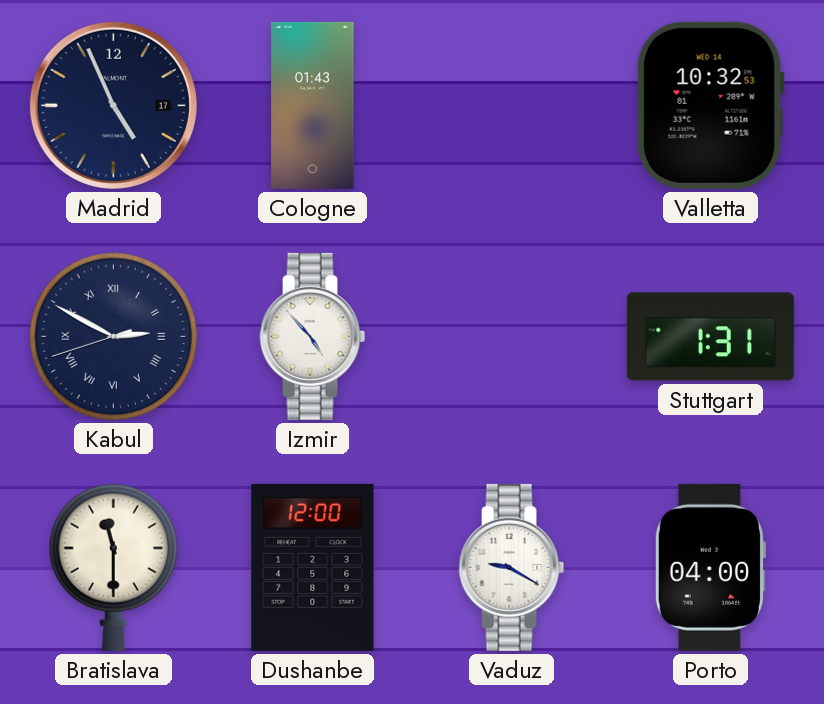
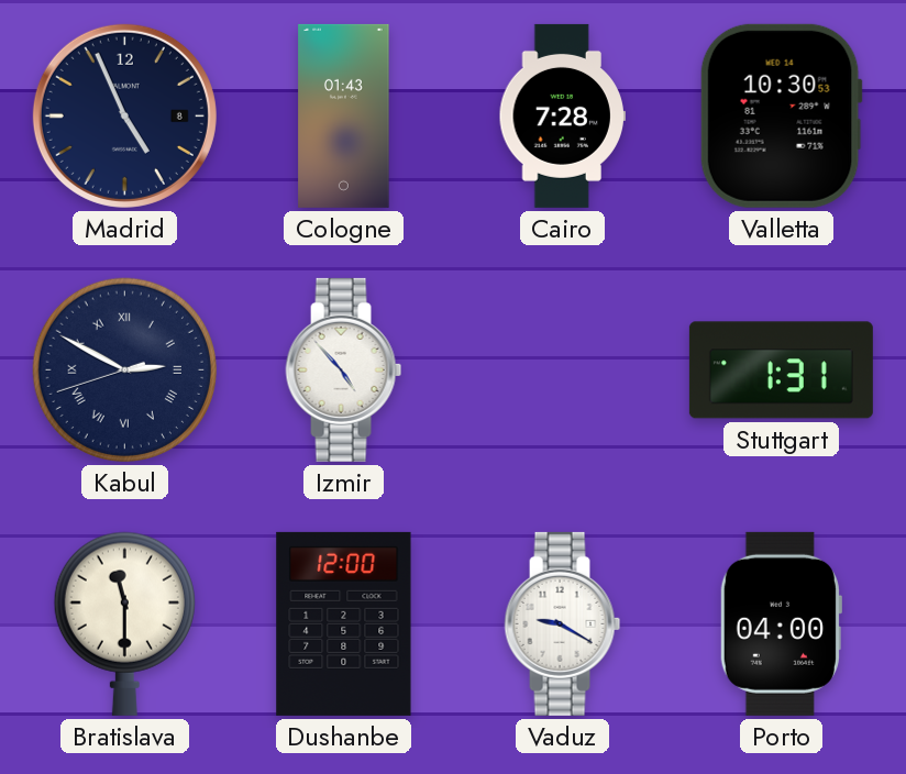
Madrid date: 17 -> 8 (124, 115)
Cairo: none -> 7:28 (562, 115)
Valletta: 10:32 -> 10:30 (781, 115)
